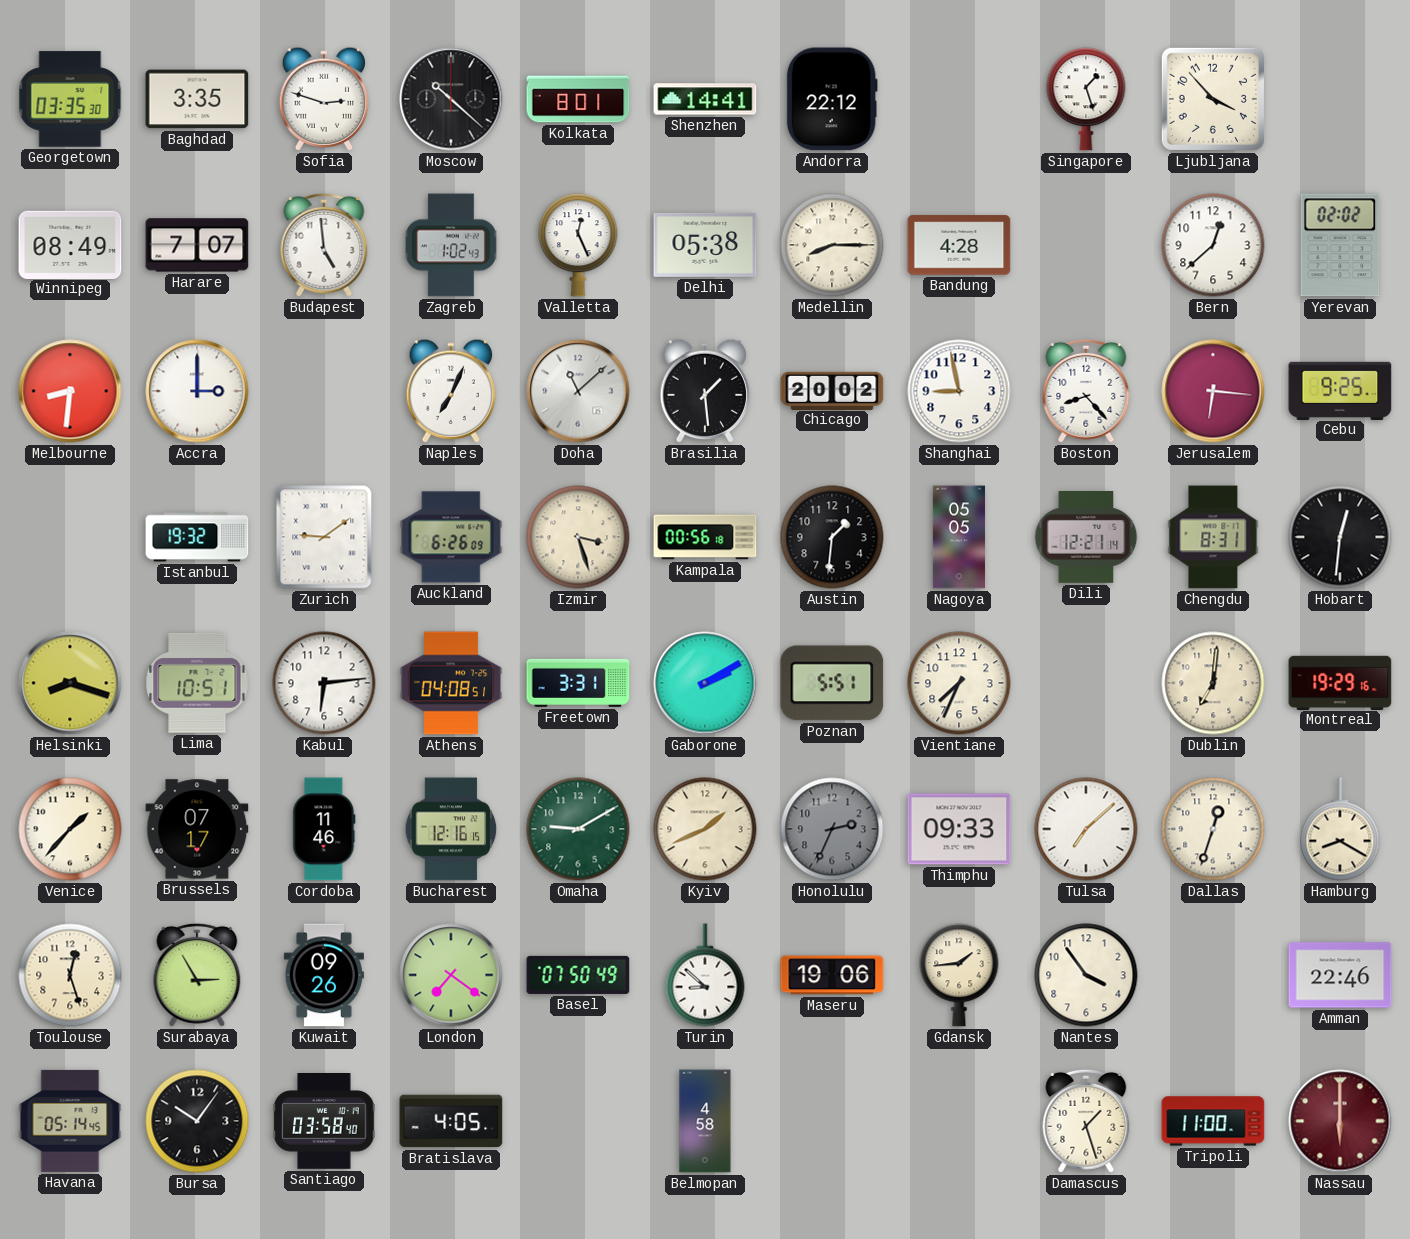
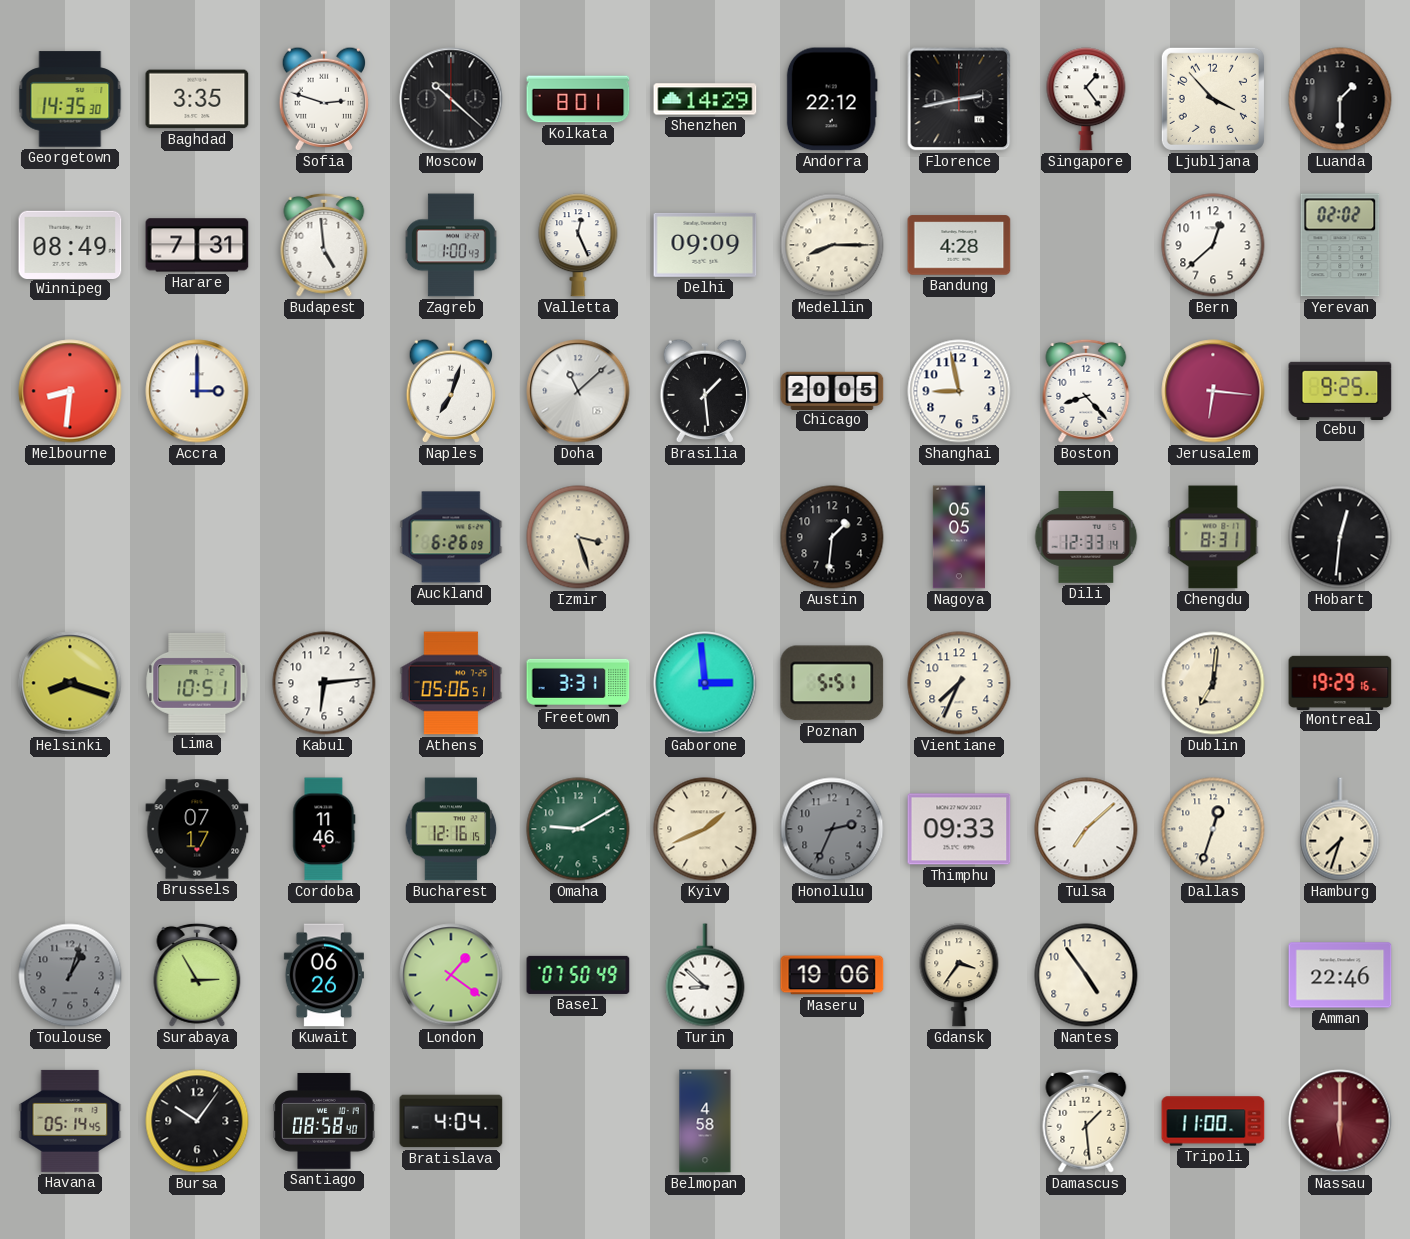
Georgetown: 03:35 -> 14:35 (70, 99)
Shenzhen: 14:41 -> 14:29 (705, 99)
Florence: none -> 2:43 (959, 99)
Singapore: 1:27 -> 1:24 (1086, 99)
Luanda: none -> 1:30 (1340, 99)
Harare: 7:07 -> 7:31 (197, 245)
Zagreb: 1:02 -> 1:00 (451, 245)
Delhi: 05:38 -> 09:09 (705, 245)
Naples: 7:04 -> 7:03 (450, 391)
Chicago: 20:02 -> 20:05 (832, 390)
Istanbul: 19:32 -> none (197, 537)
Zurich: 9:09 -> none (324, 537)
Kampala: 00:56 -> none (705, 537)
Dili: 12:21 -> 12:33 (1086, 538)
Athens: 04:08 -> 05:06 (451, 683)
Gaborone: 2:10 -> 2:59 (705, 683)
Venice: 1:37 -> none (70, 829)
Hamburg: 8:20 -> 7:33 (1340, 829)
Toulouse: 12:27 -> 1:03 (70, 975)
Toulouse dial: cream -> grey (70, 975)
Kuwait: 09:26 -> 06:26 (324, 975)
London: 7:21 -> 1:21 (451, 975)
Gdansk: 1:44 -> 3:36 (959, 975)
Nantes: 3:54 -> 4:54 (1086, 975)
Santiago: 03:58 -> 08:58 (324, 1122)
Bratislava: 4:05 -> 4:04 (451, 1121)
Damascus: 1:27 -> 1:29 (1086, 1121)
